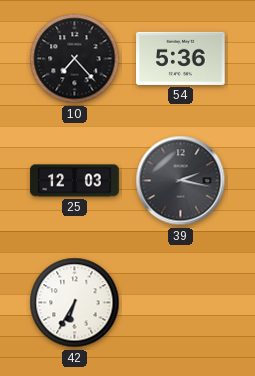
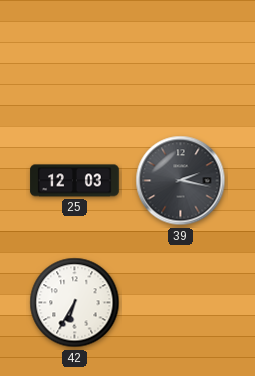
10: 7:23 -> none (75, 59)
54: 5:36 -> none (181, 58)
